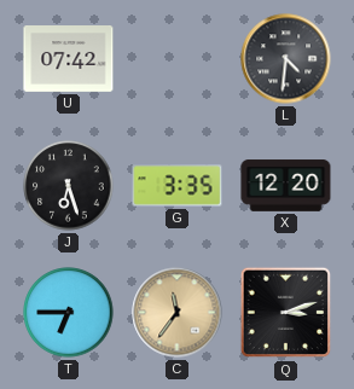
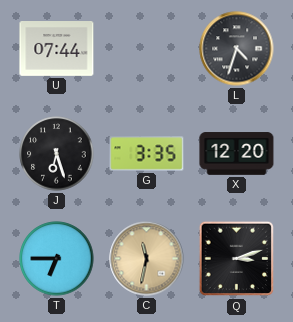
U: 07:42 -> 07:44 (57, 49)
L: 4:31 -> 4:33 (237, 49)
C: 11:36 -> 11:32 (147, 259)
